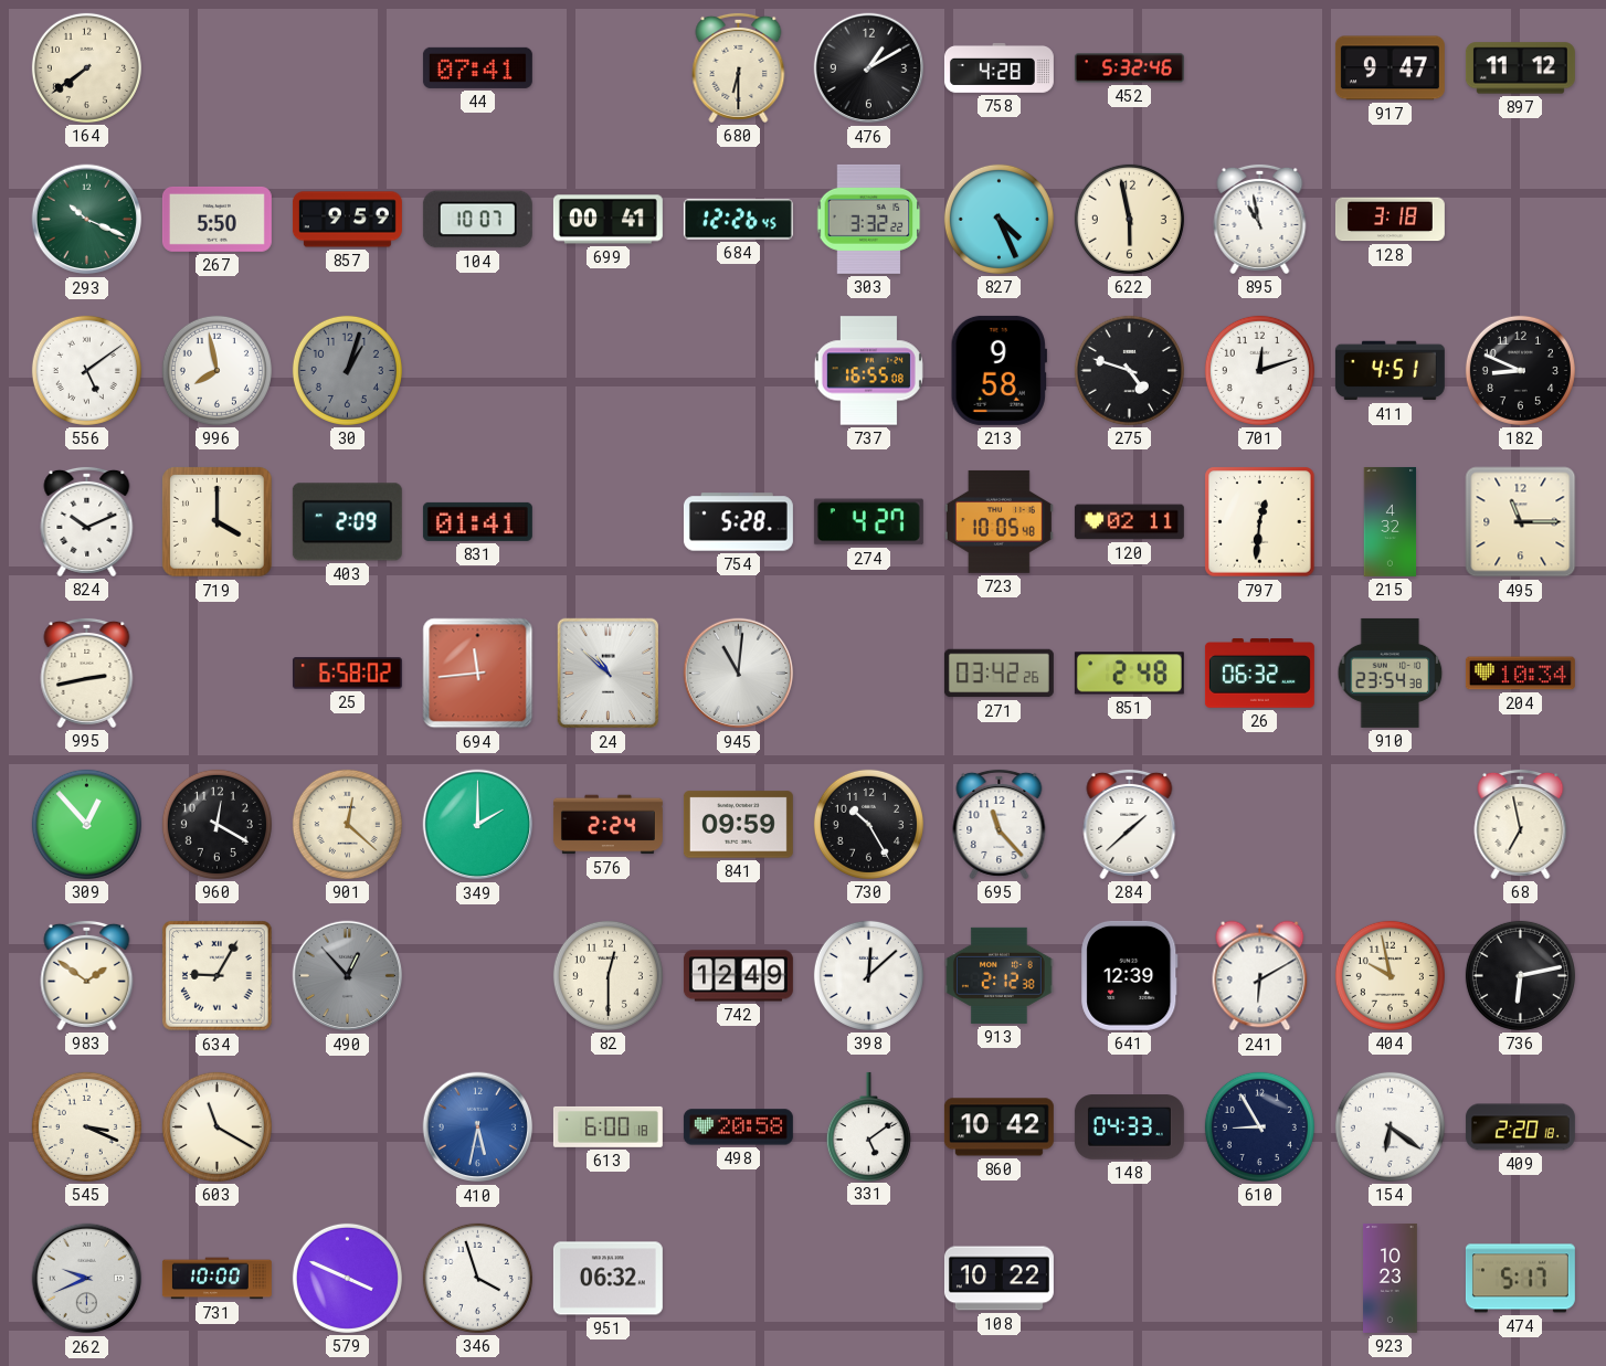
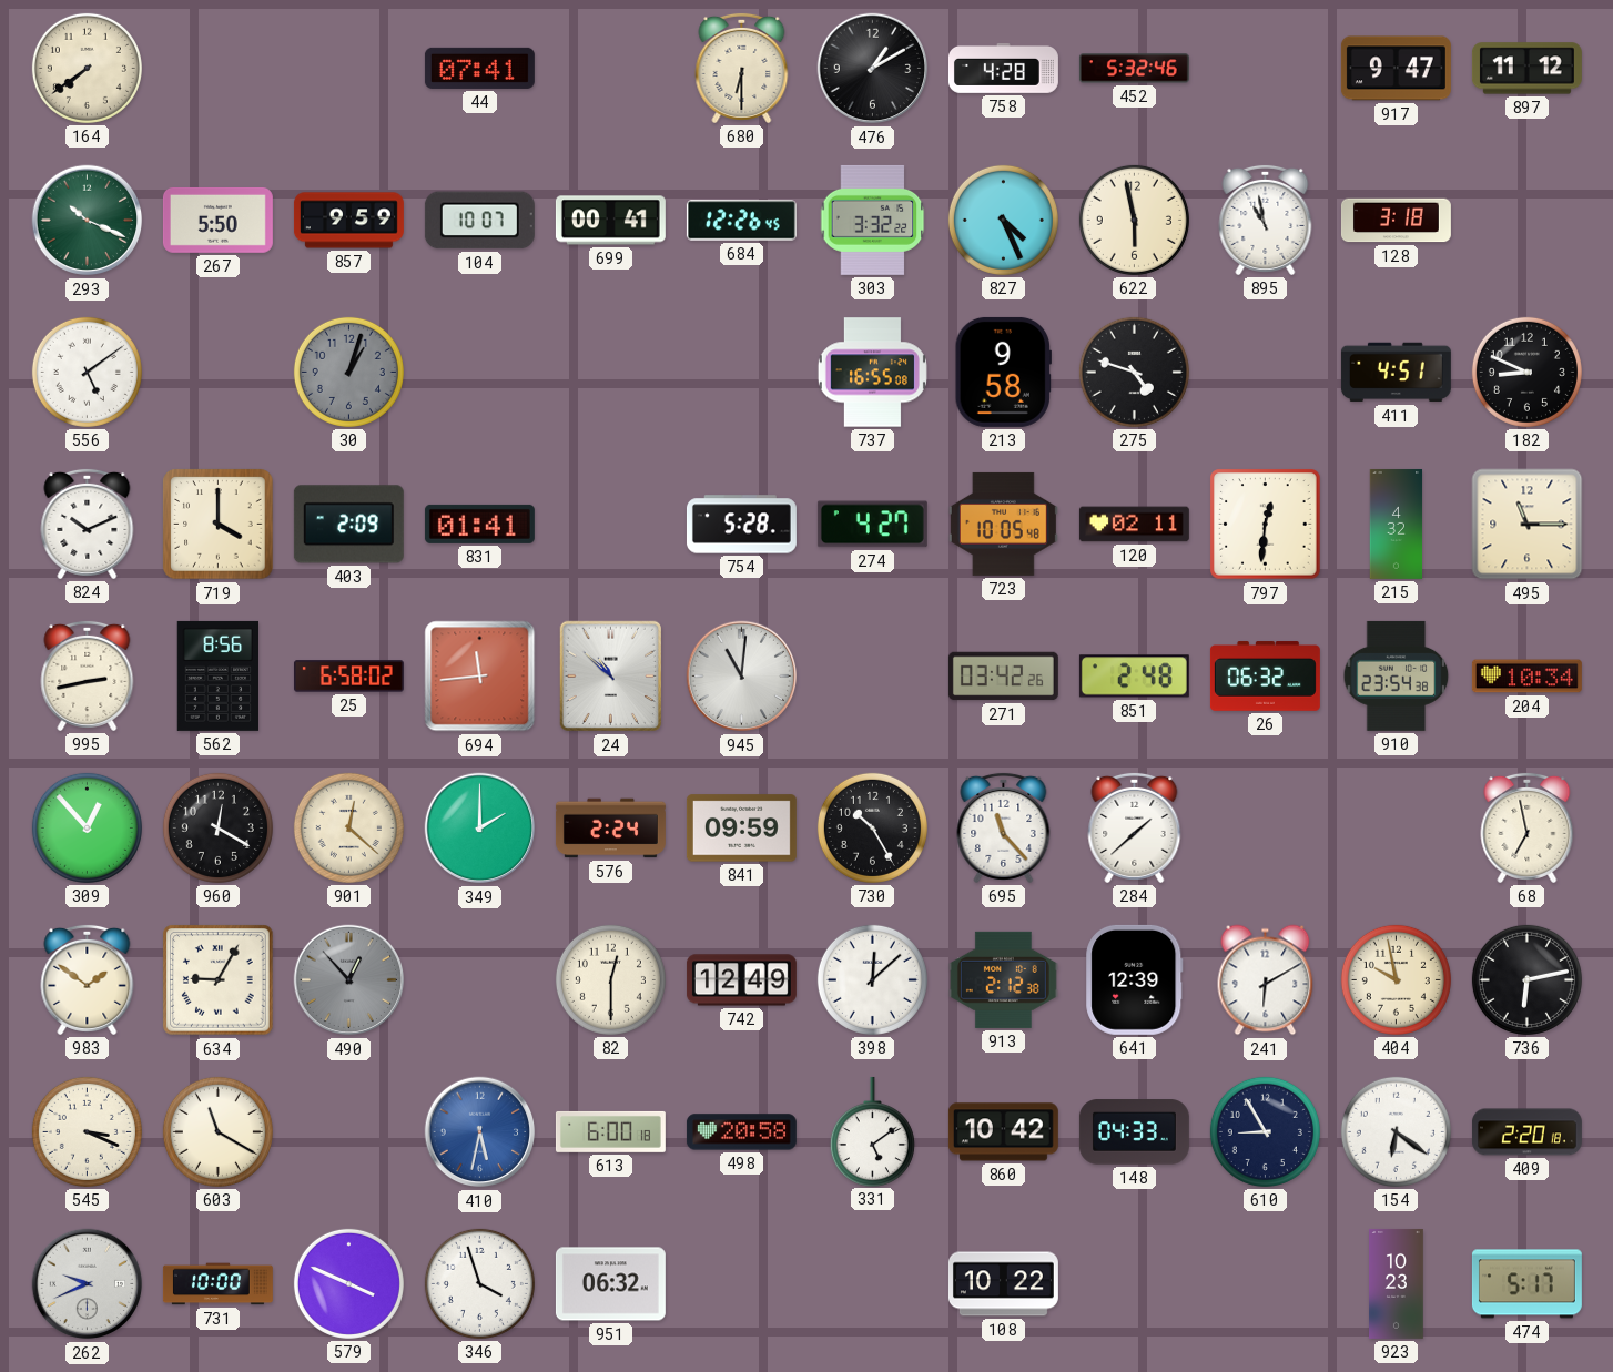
996: 7:58 -> none (216, 370)
701: 12:12 -> none (1259, 370)
562: none -> 8:56 (219, 675)
